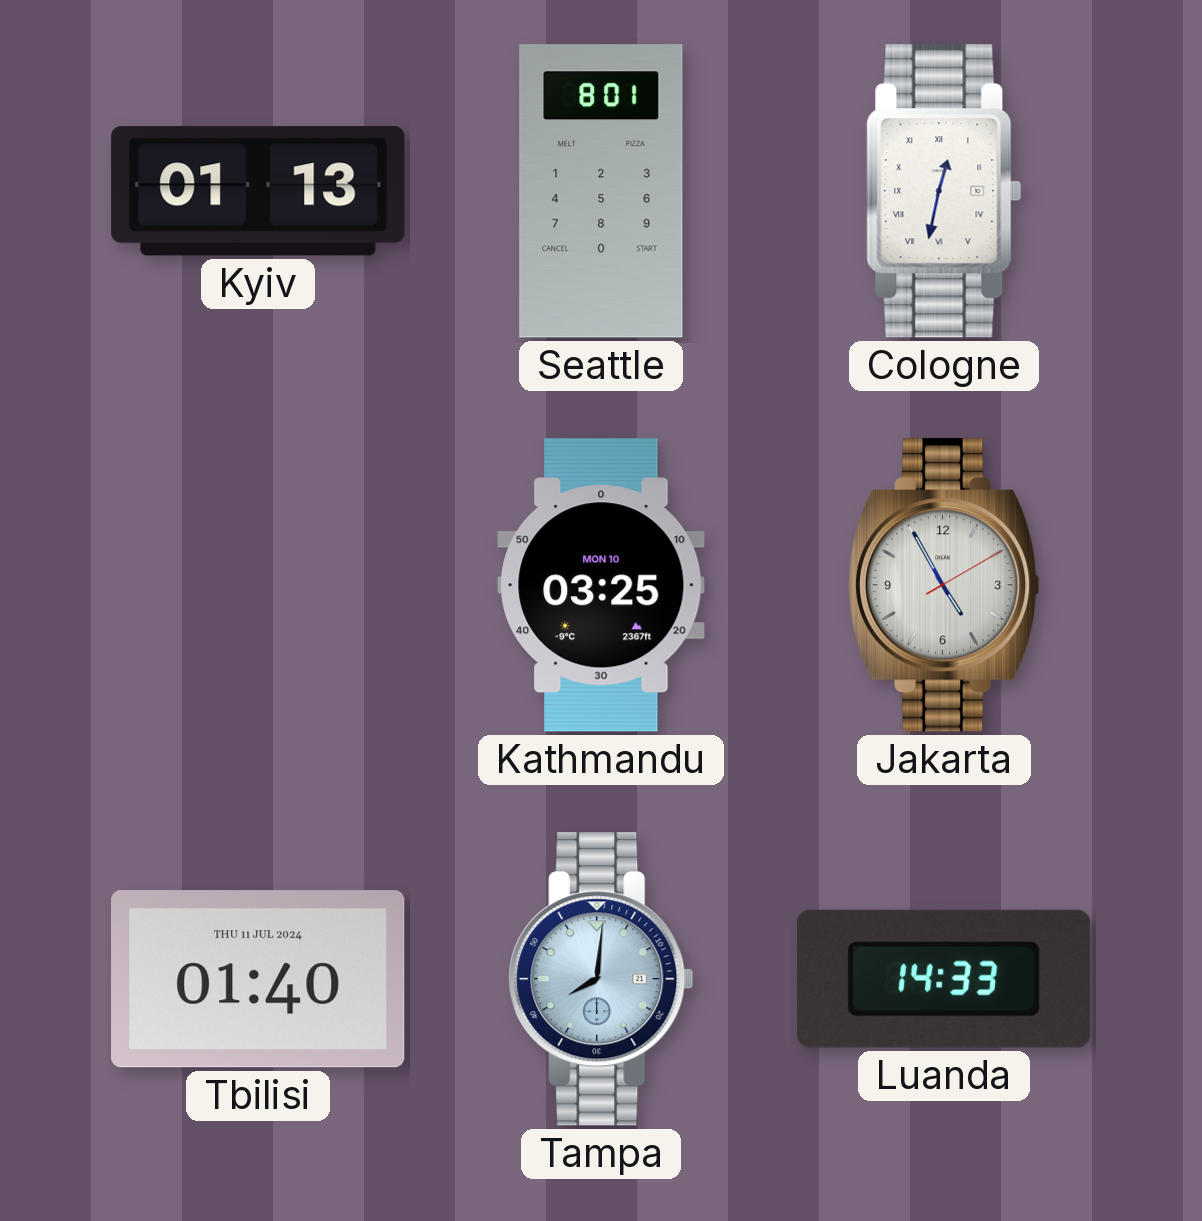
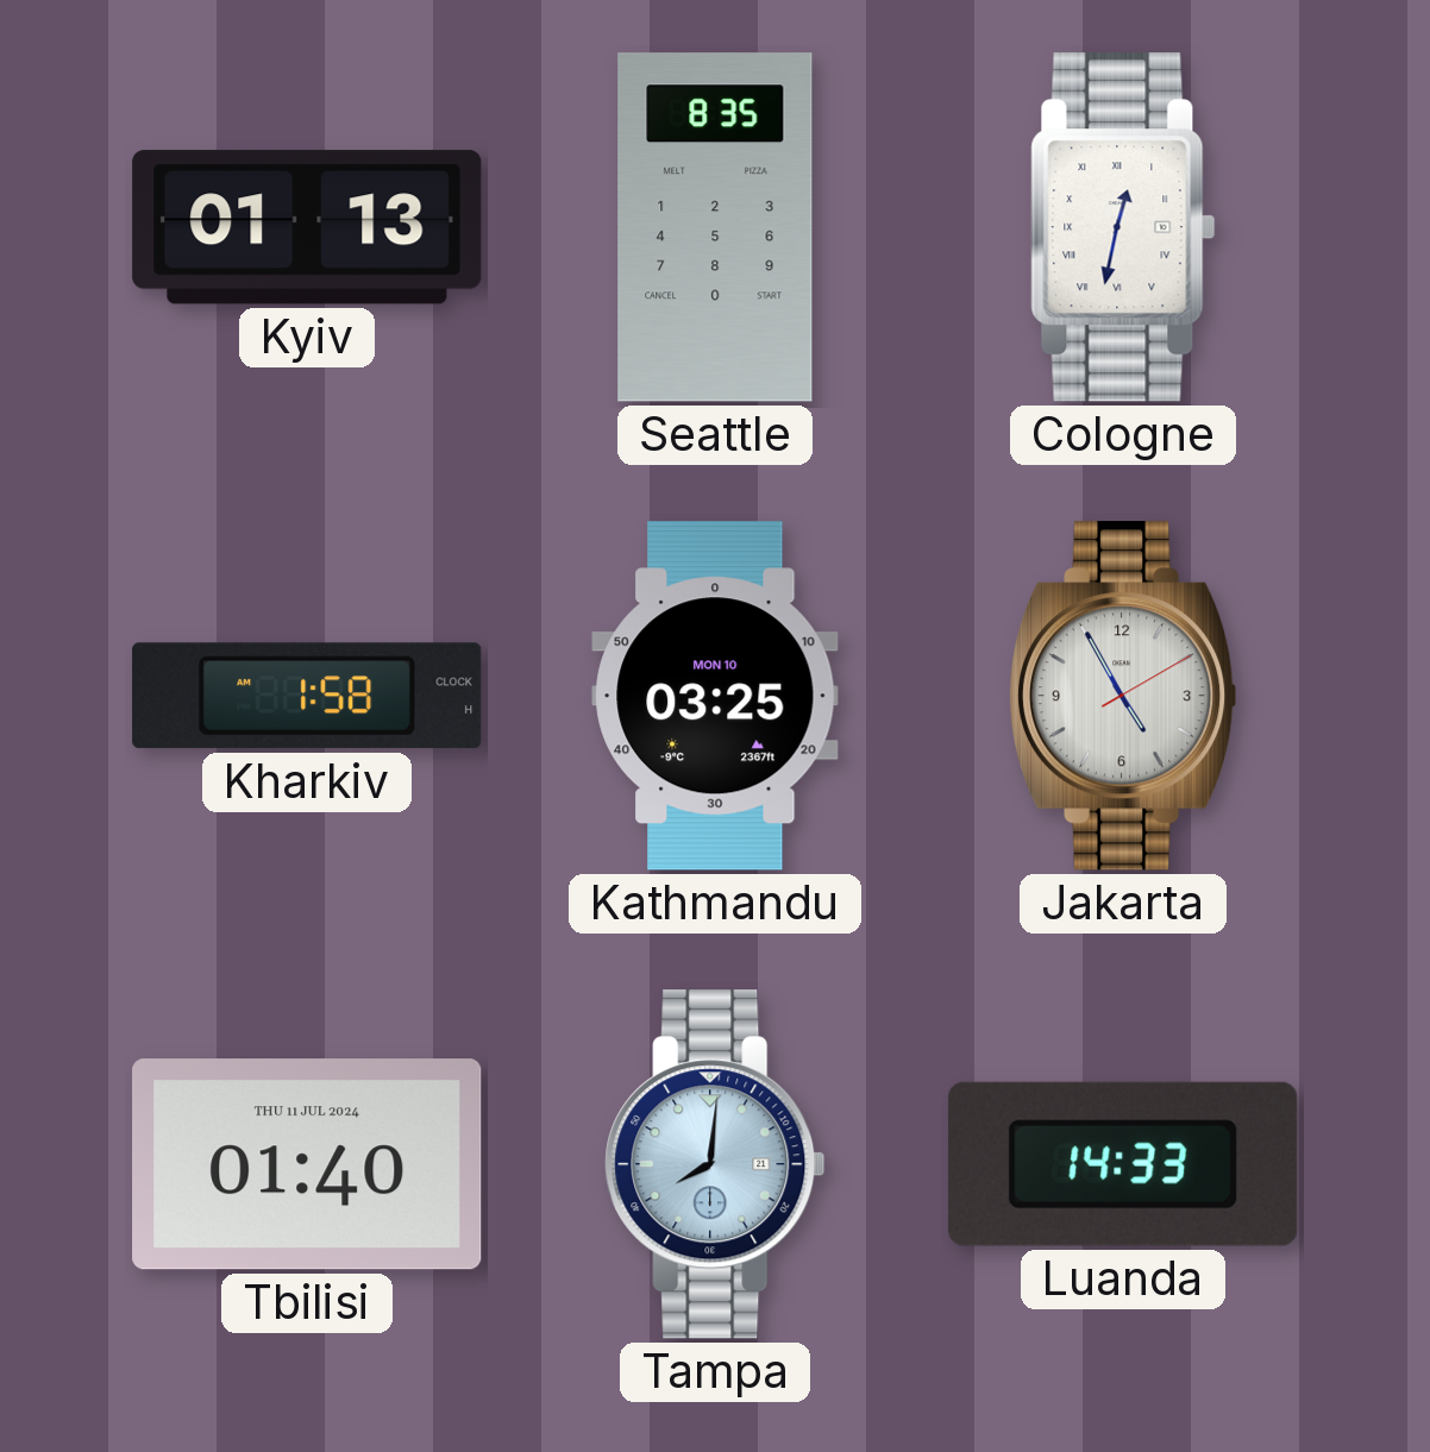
Seattle: 8:01 -> 8:35 (715, 227)
Kharkiv: none -> 1:58 (307, 696)
